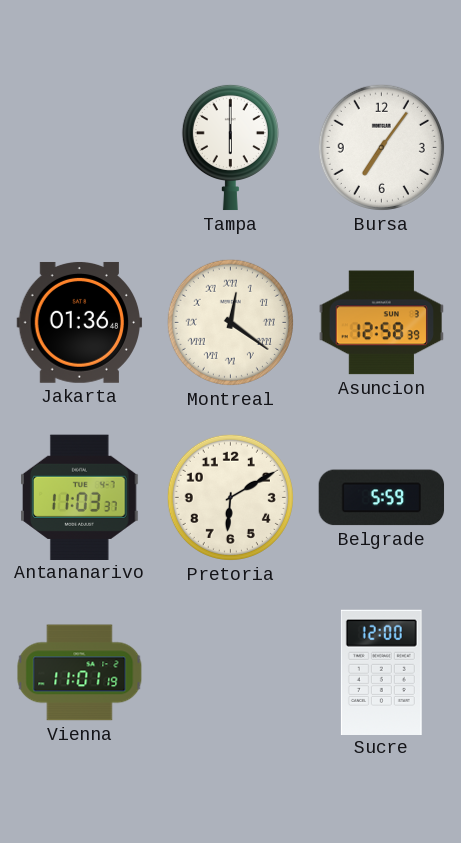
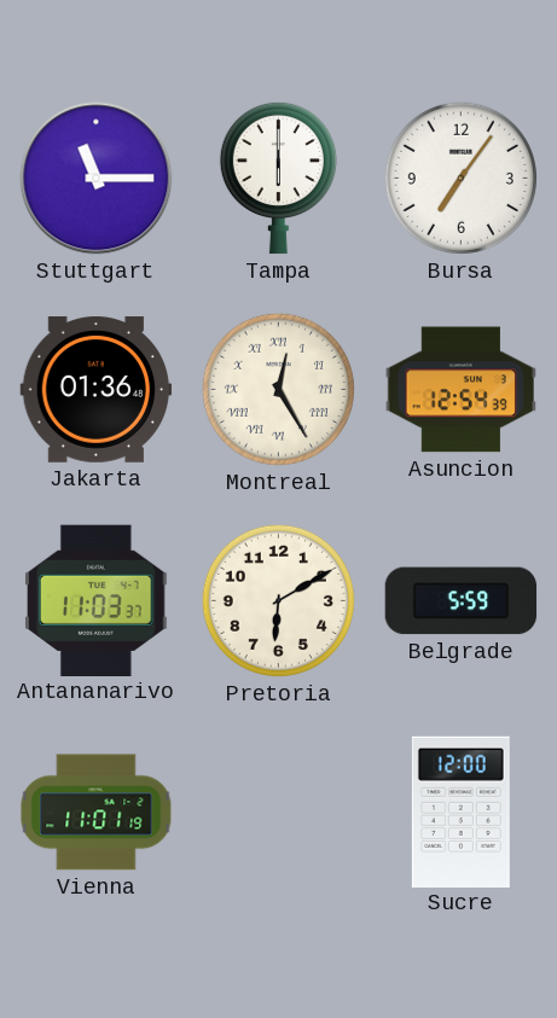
Stuttgart: none -> 11:15 (97, 179)
Montreal: 12:21 -> 12:25 (278, 389)
Asuncion: 12:58 -> 12:54 (460, 390)
